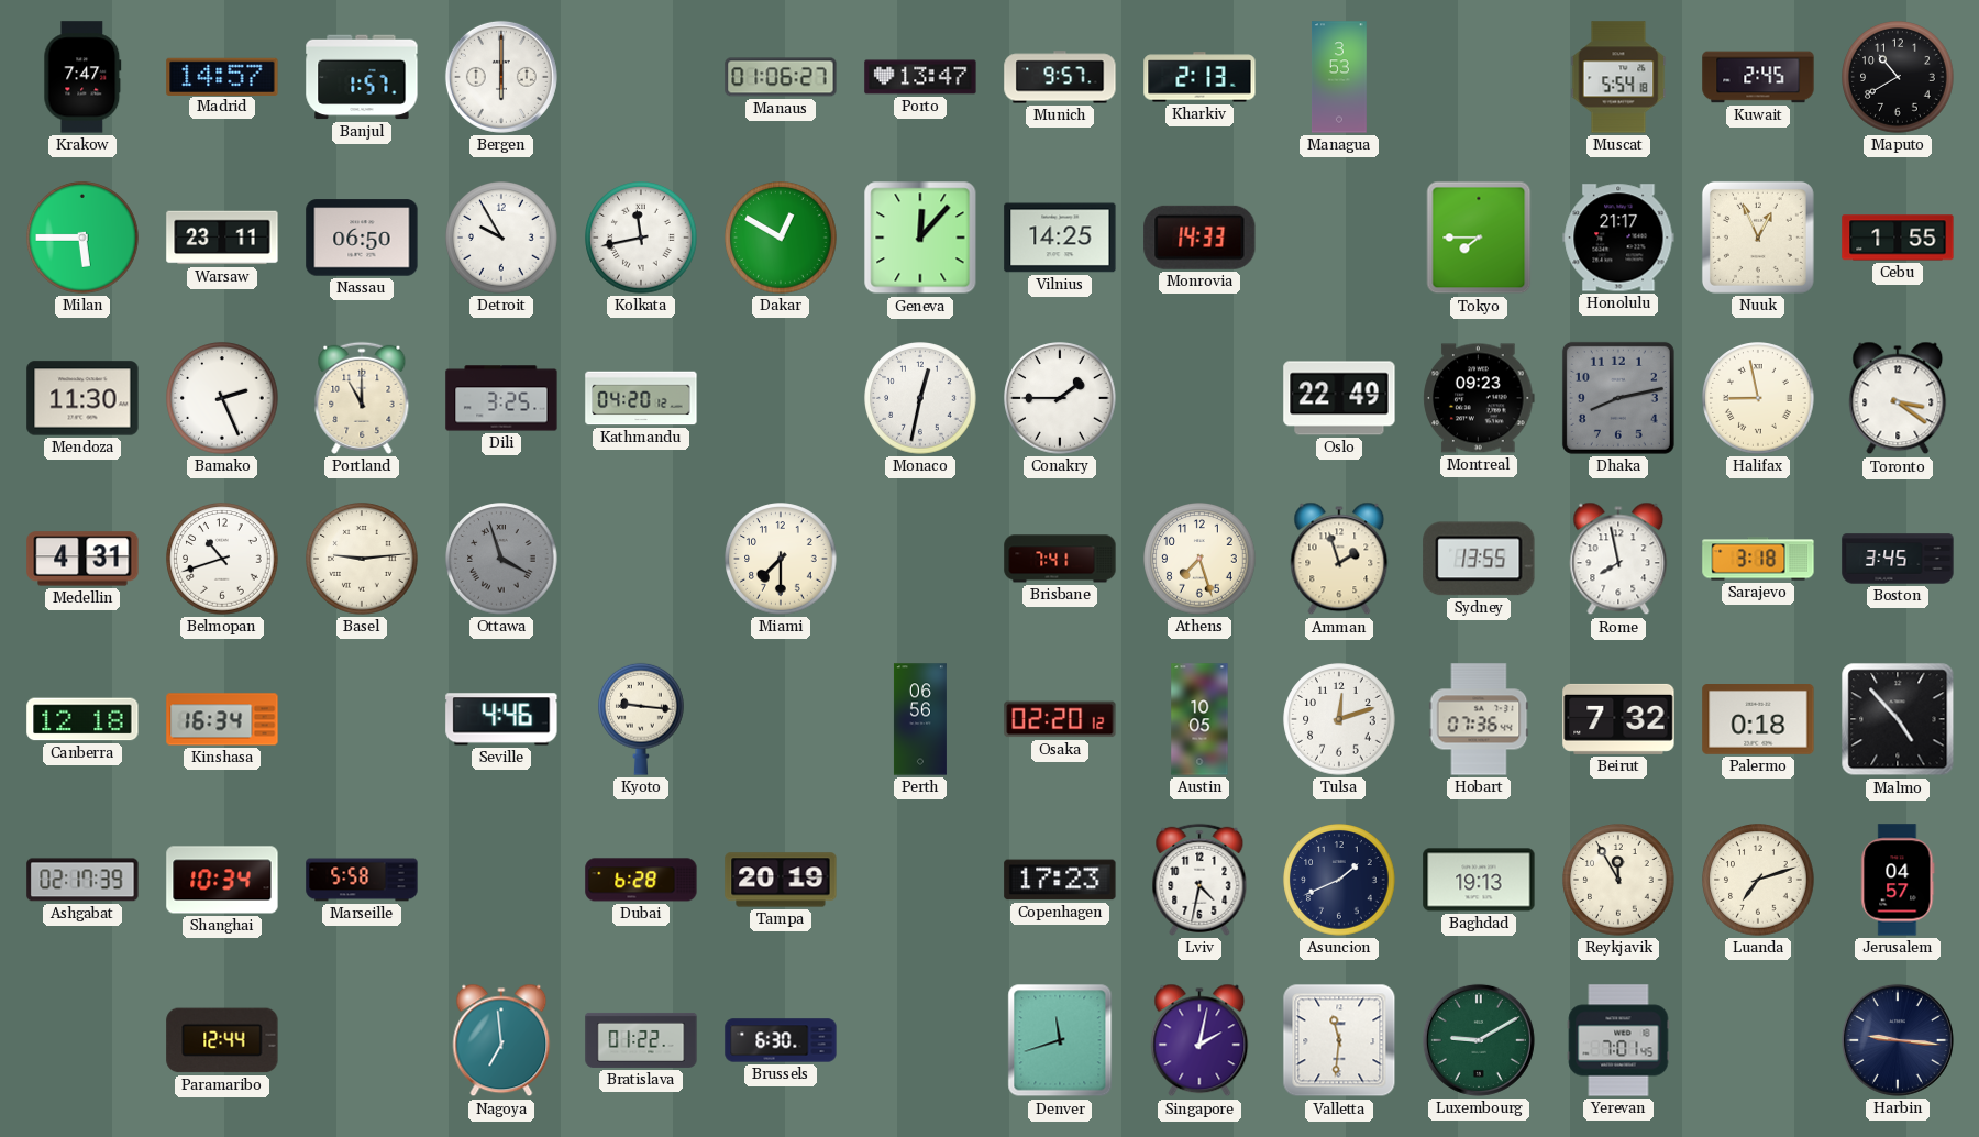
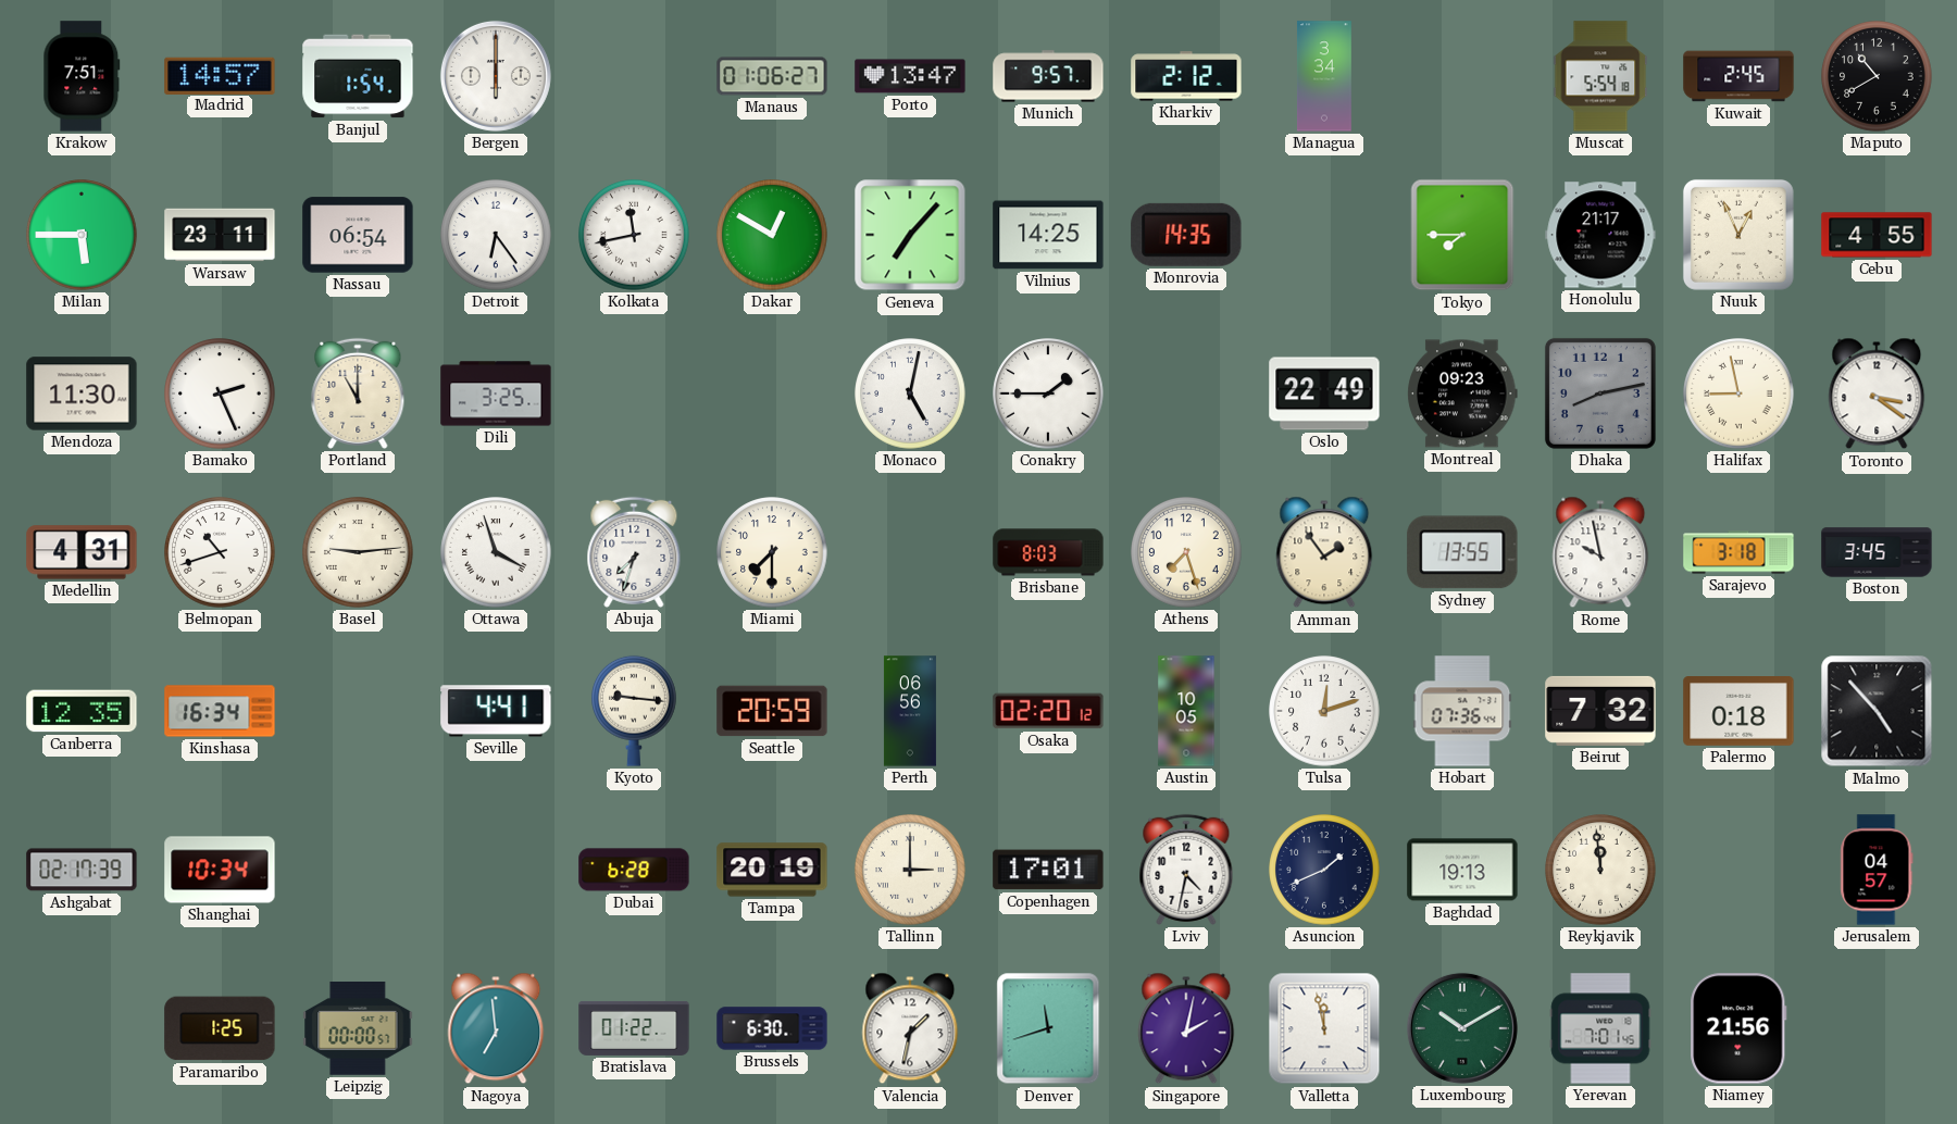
Krakow: 7:47 -> 7:51 (82, 76)
Banjul: 1:57 -> 1:54 (358, 76)
Kharkiv: 2:13 -> 2:12 (1186, 76)
Managua: 3:53 -> 3:34 (1325, 76)
Nassau: 06:50 -> 06:54 (358, 235)
Detroit: 9:55 -> 6:24 (496, 235)
Geneva: 12:07 -> 7:07 (910, 235)
Monrovia: 14:33 -> 14:35 (1186, 235)
Cebu: 1:55 -> 4:55 (1877, 235)
Kathmandu: 04:20 -> none (641, 398)
Monaco: 12:32 -> 5:02 (910, 394)
Ottawa dial: grey -> white (496, 552)
Abuja: none -> 7:33 (634, 552)
Brisbane: 7:41 -> 8:03 (1048, 552)
Amman: 1:57 -> 1:54 (1324, 552)
Rome: 7:58 -> 9:58 (1600, 552)
Canberra: 12:18 -> 12:35 (82, 711)
Seville: 4:46 -> 4:41 (496, 711)
Seattle: none -> 20:59 (772, 711)
Marseille: 5:58 -> none (362, 880)
Tallinn: none -> 3:00 (910, 870)
Copenhagen: 17:23 -> 17:01 (1048, 870)
Reykjavik: 11:55 -> 11:59 (1600, 870)
Luanda: 7:12 -> none (1758, 880)
Paramaribo: 12:44 -> 1:25 (220, 1028)
Leipzig: none -> 00:00 (358, 1028)
Valencia: none -> 1:32 (910, 1028)
Valletta: 11:31 -> 11:58 (1324, 1028)
Luxembourg: 9:10 -> 10:10 (1462, 1028)
Niamey: none -> 21:56 (1738, 1028)
Harbin: 9:16 -> none (1898, 1040)
